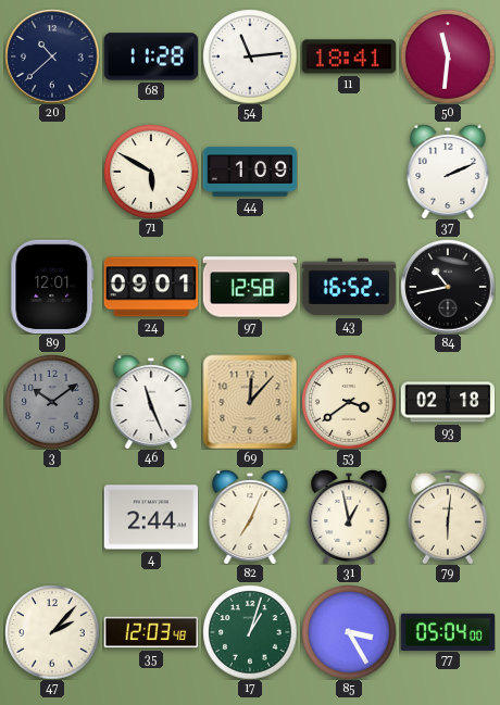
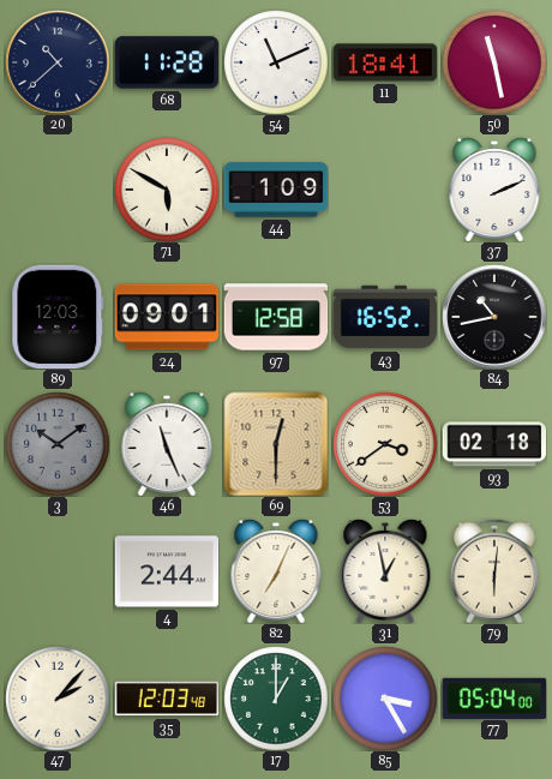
54: 11:14 -> 11:11 (276, 62)
50: 11:31 -> 11:28 (494, 62)
89: 12:01 -> 12:03 (58, 317)
69: 12:07 -> 12:30 (276, 444)
17: 1:03 -> 1:00 (276, 699)
